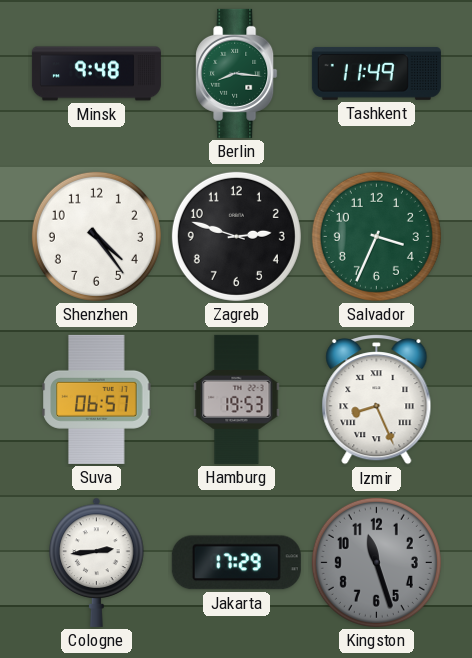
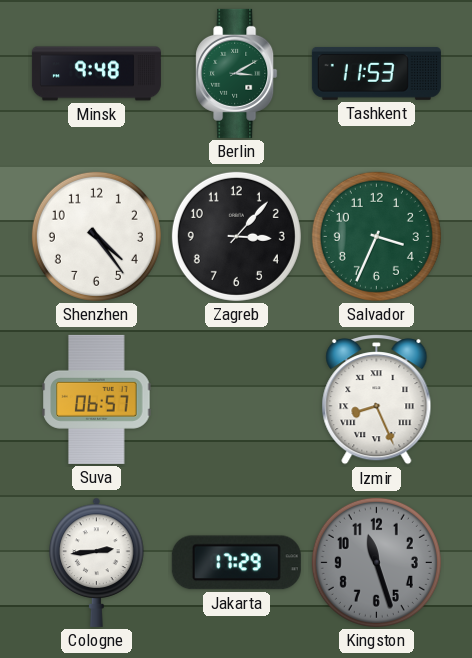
Berlin: 8:16 -> 3:10 (237, 73)
Tashkent: 11:49 -> 11:53 (376, 73)
Zagreb: 2:48 -> 3:07 (236, 236)
Hamburg: 19:53 -> none (237, 399)
